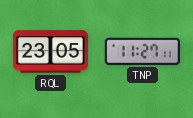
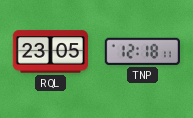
TNP: 11:27 -> 12:18 (142, 51)
